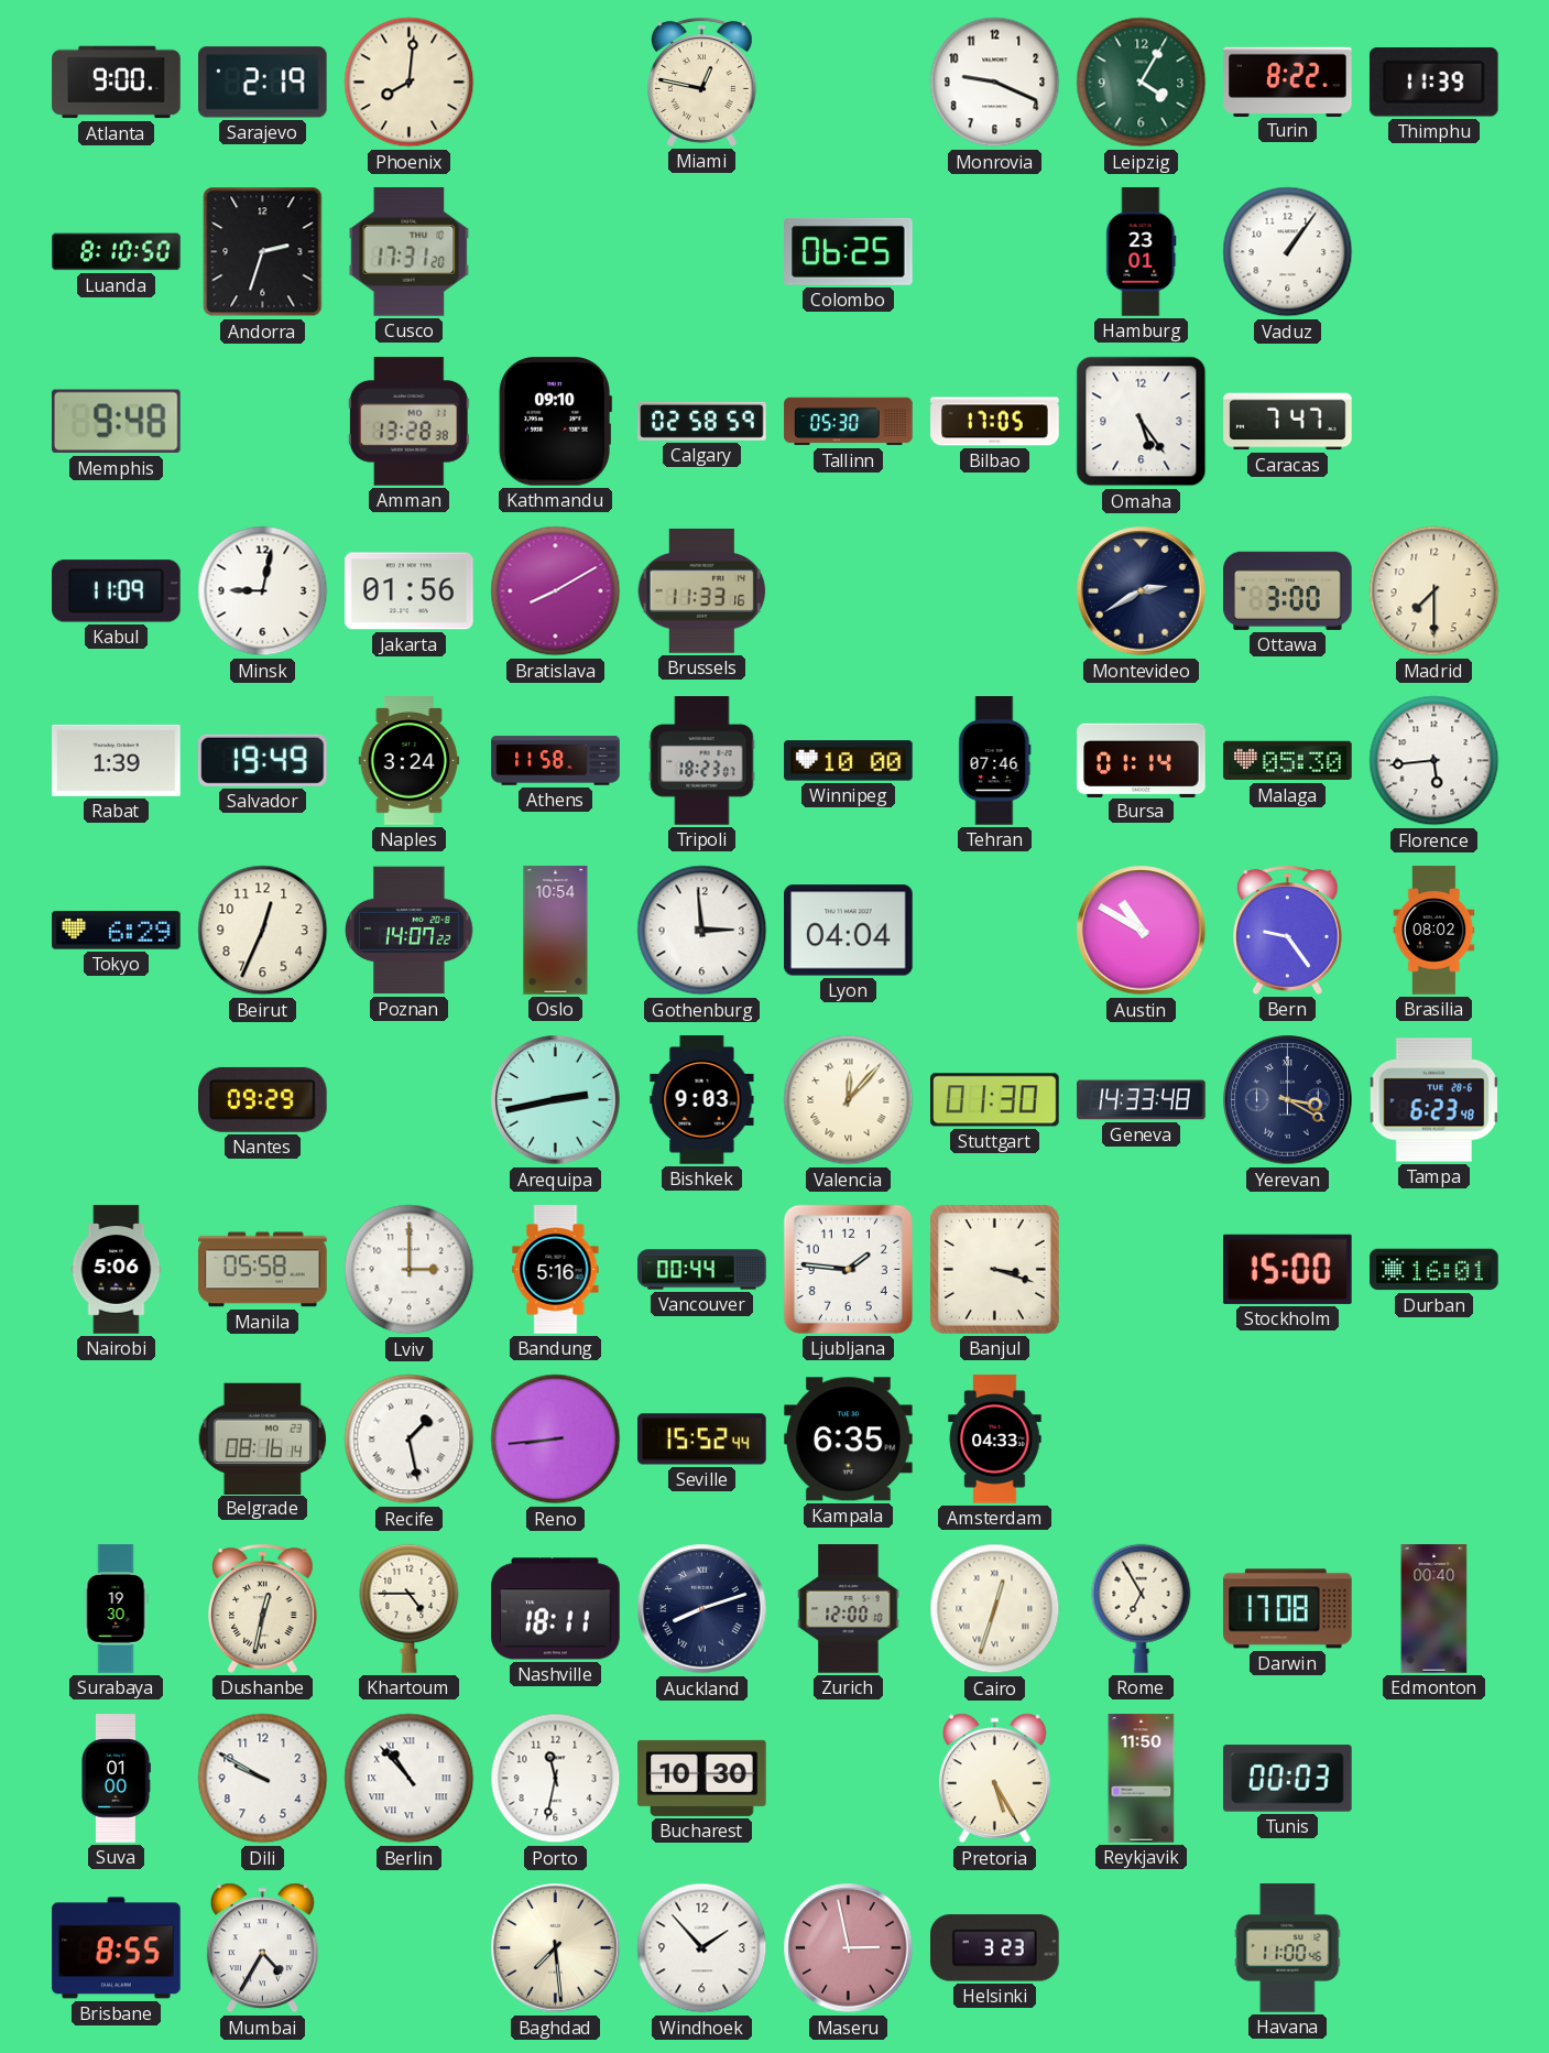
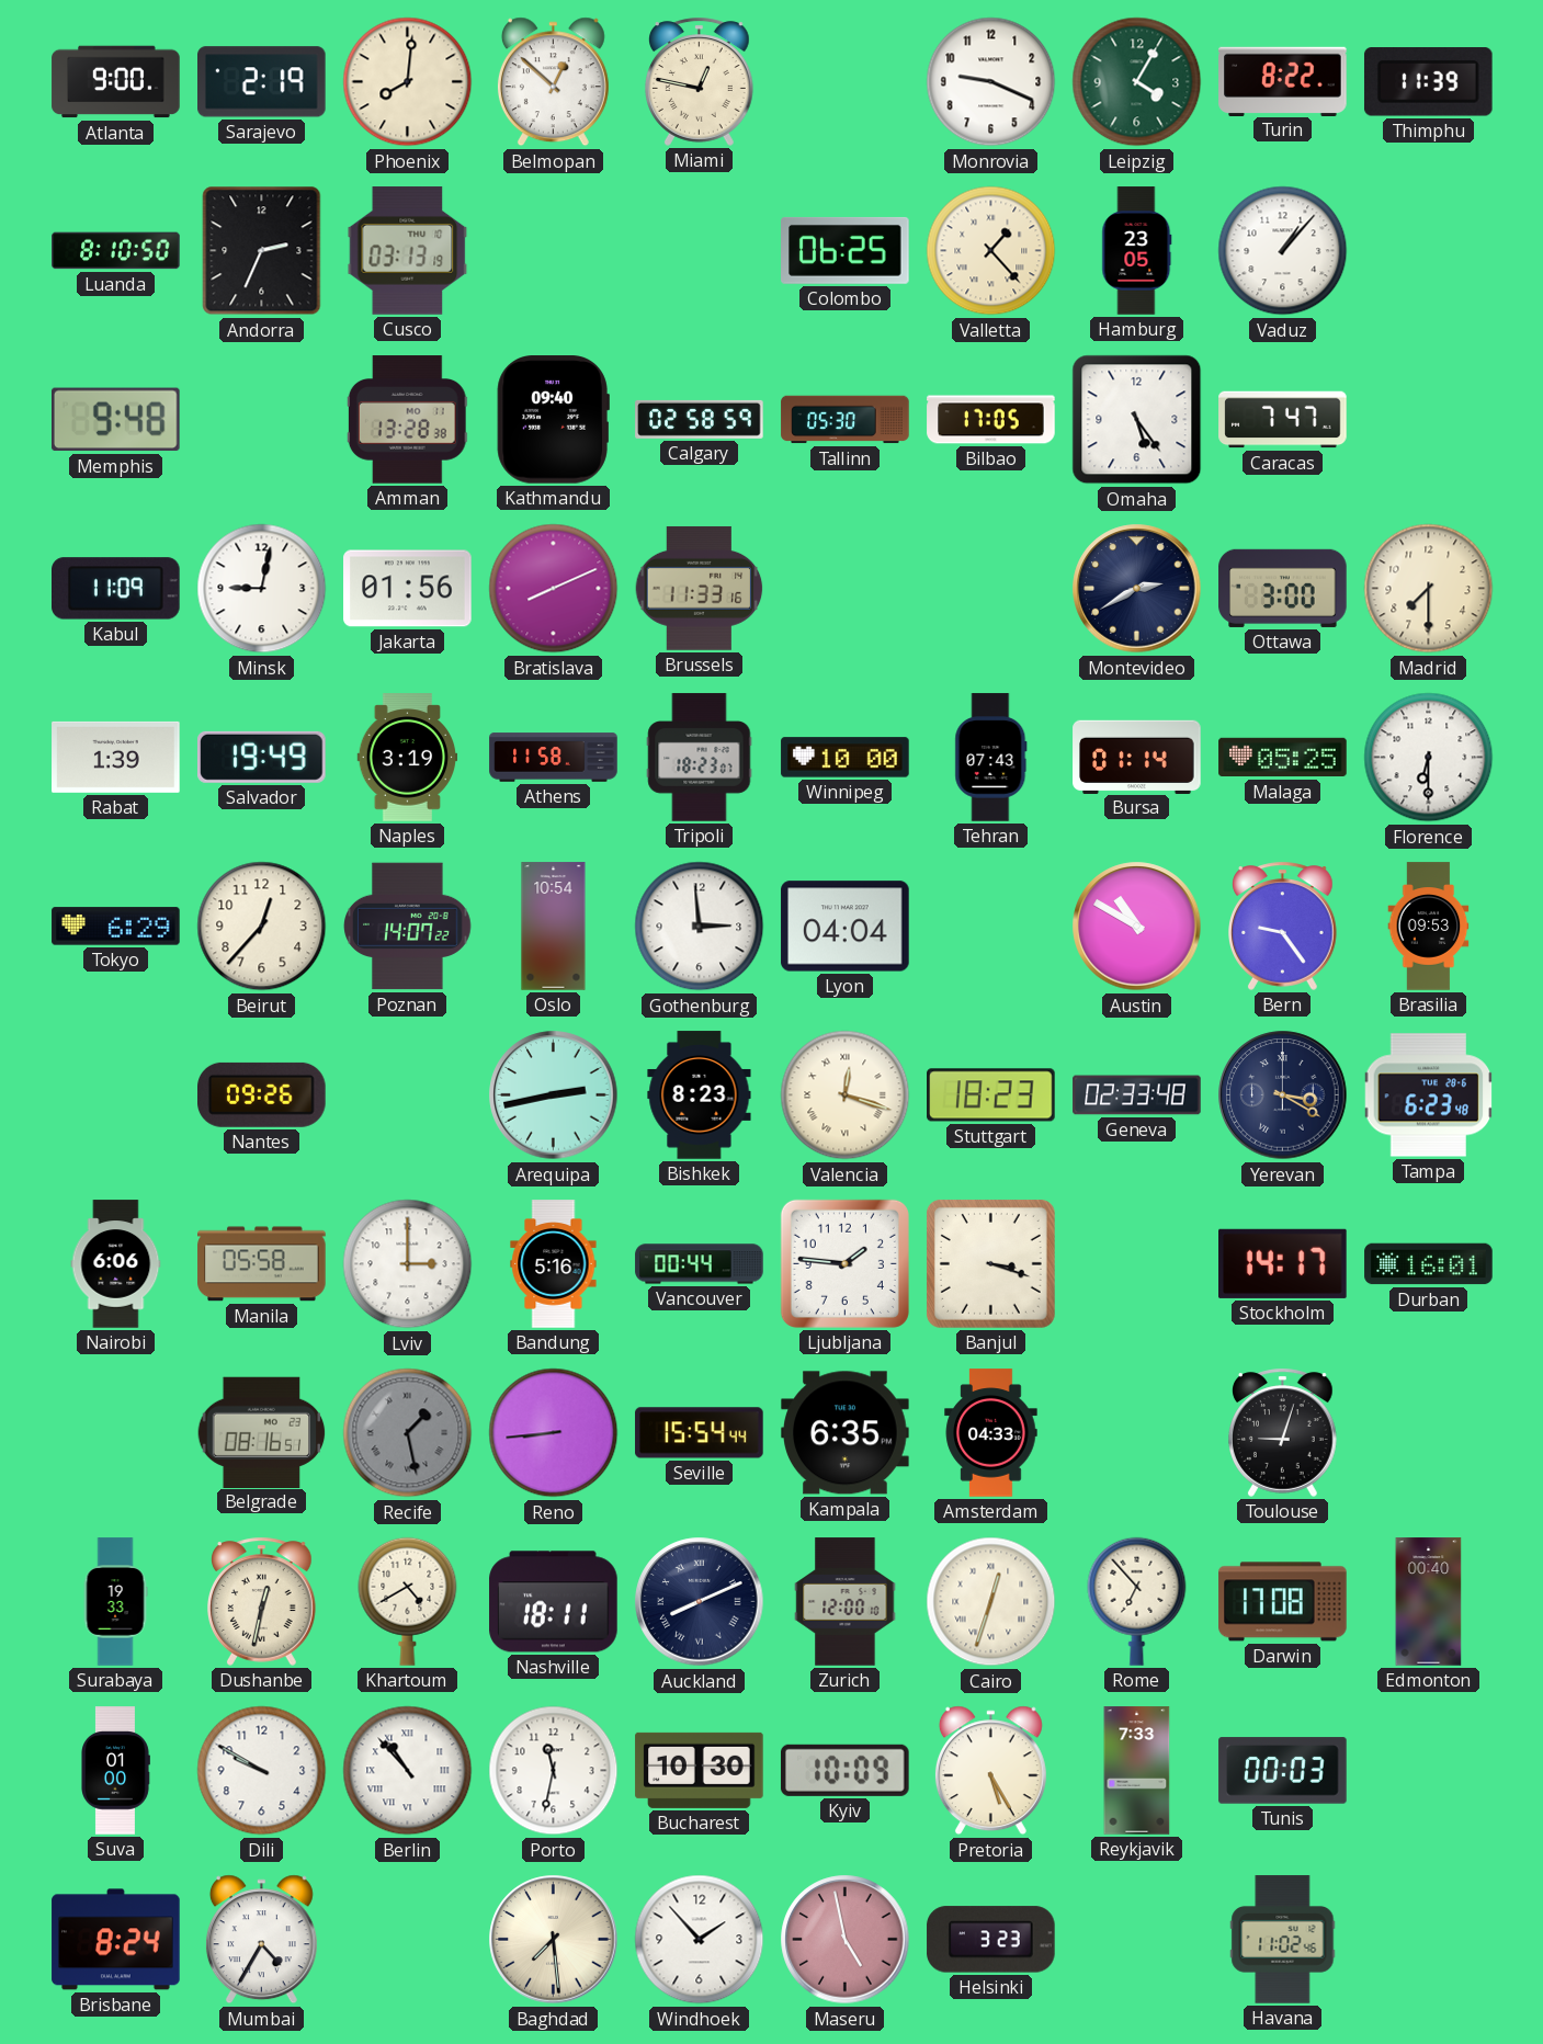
Belmopan: none -> 12:52 (553, 82)
Andorra: 2:33 -> 2:34 (262, 251)
Cusco: 17:31 -> 03:13 (408, 251)
Valletta: none -> 1:23 (991, 251)
Hamburg: 23:01 -> 23:05 (1137, 251)
Vaduz: 1:06 -> 1:07 (1283, 251)
Kathmandu: 09:10 -> 09:40 (553, 420)
Bratislava: 8:10 -> 8:11 (554, 589)
Naples: 3:24 -> 3:19 (408, 758)
Tehran: 07:46 -> 07:43 (991, 758)
Malaga: 05:30 -> 05:25 (1283, 758)
Florence: 5:44 -> 6:30 (1429, 758)
Beirut: 12:34 -> 12:37 (262, 927)
Brasilia: 08:02 -> 09:53 (1429, 927)
Nantes: 09:29 -> 09:26 (262, 1094)
Bishkek: 9:03 -> 8:23 (700, 1095)
Valencia: 12:07 -> 12:18 (846, 1095)
Stuttgart: 01:30 -> 18:23 (991, 1095)
Geneva: 14:33 -> 02:33 (1137, 1095)
Nairobi: 5:06 -> 6:06 (116, 1264)
Stockholm: 15:00 -> 14:17 (1283, 1263)
Belgrade: 08:16:14 -> 08:16:51 (262, 1432)
Recife dial: white -> grey (408, 1433)
Seville: 15:52 -> 15:54 (700, 1433)
Toulouse: none -> 9:03 (1283, 1432)
Surabaya: 19:30 -> 19:33 (115, 1602)
Khartoum: 4:45 -> 4:40 (408, 1601)
Auckland: 8:12 -> 8:11 (700, 1602)
Rome: 6:55 -> 6:53 (1137, 1601)
Kyiv: none -> 10:09 (844, 1770)
Reykjavik: 11:50 -> 7:33 (1137, 1771)
Brisbane: 8:55 -> 8:24 (116, 1940)
Maseru: 2:58 -> 4:58 (846, 1940)
Havana: 11:00 -> 11:02 (1283, 1940)
